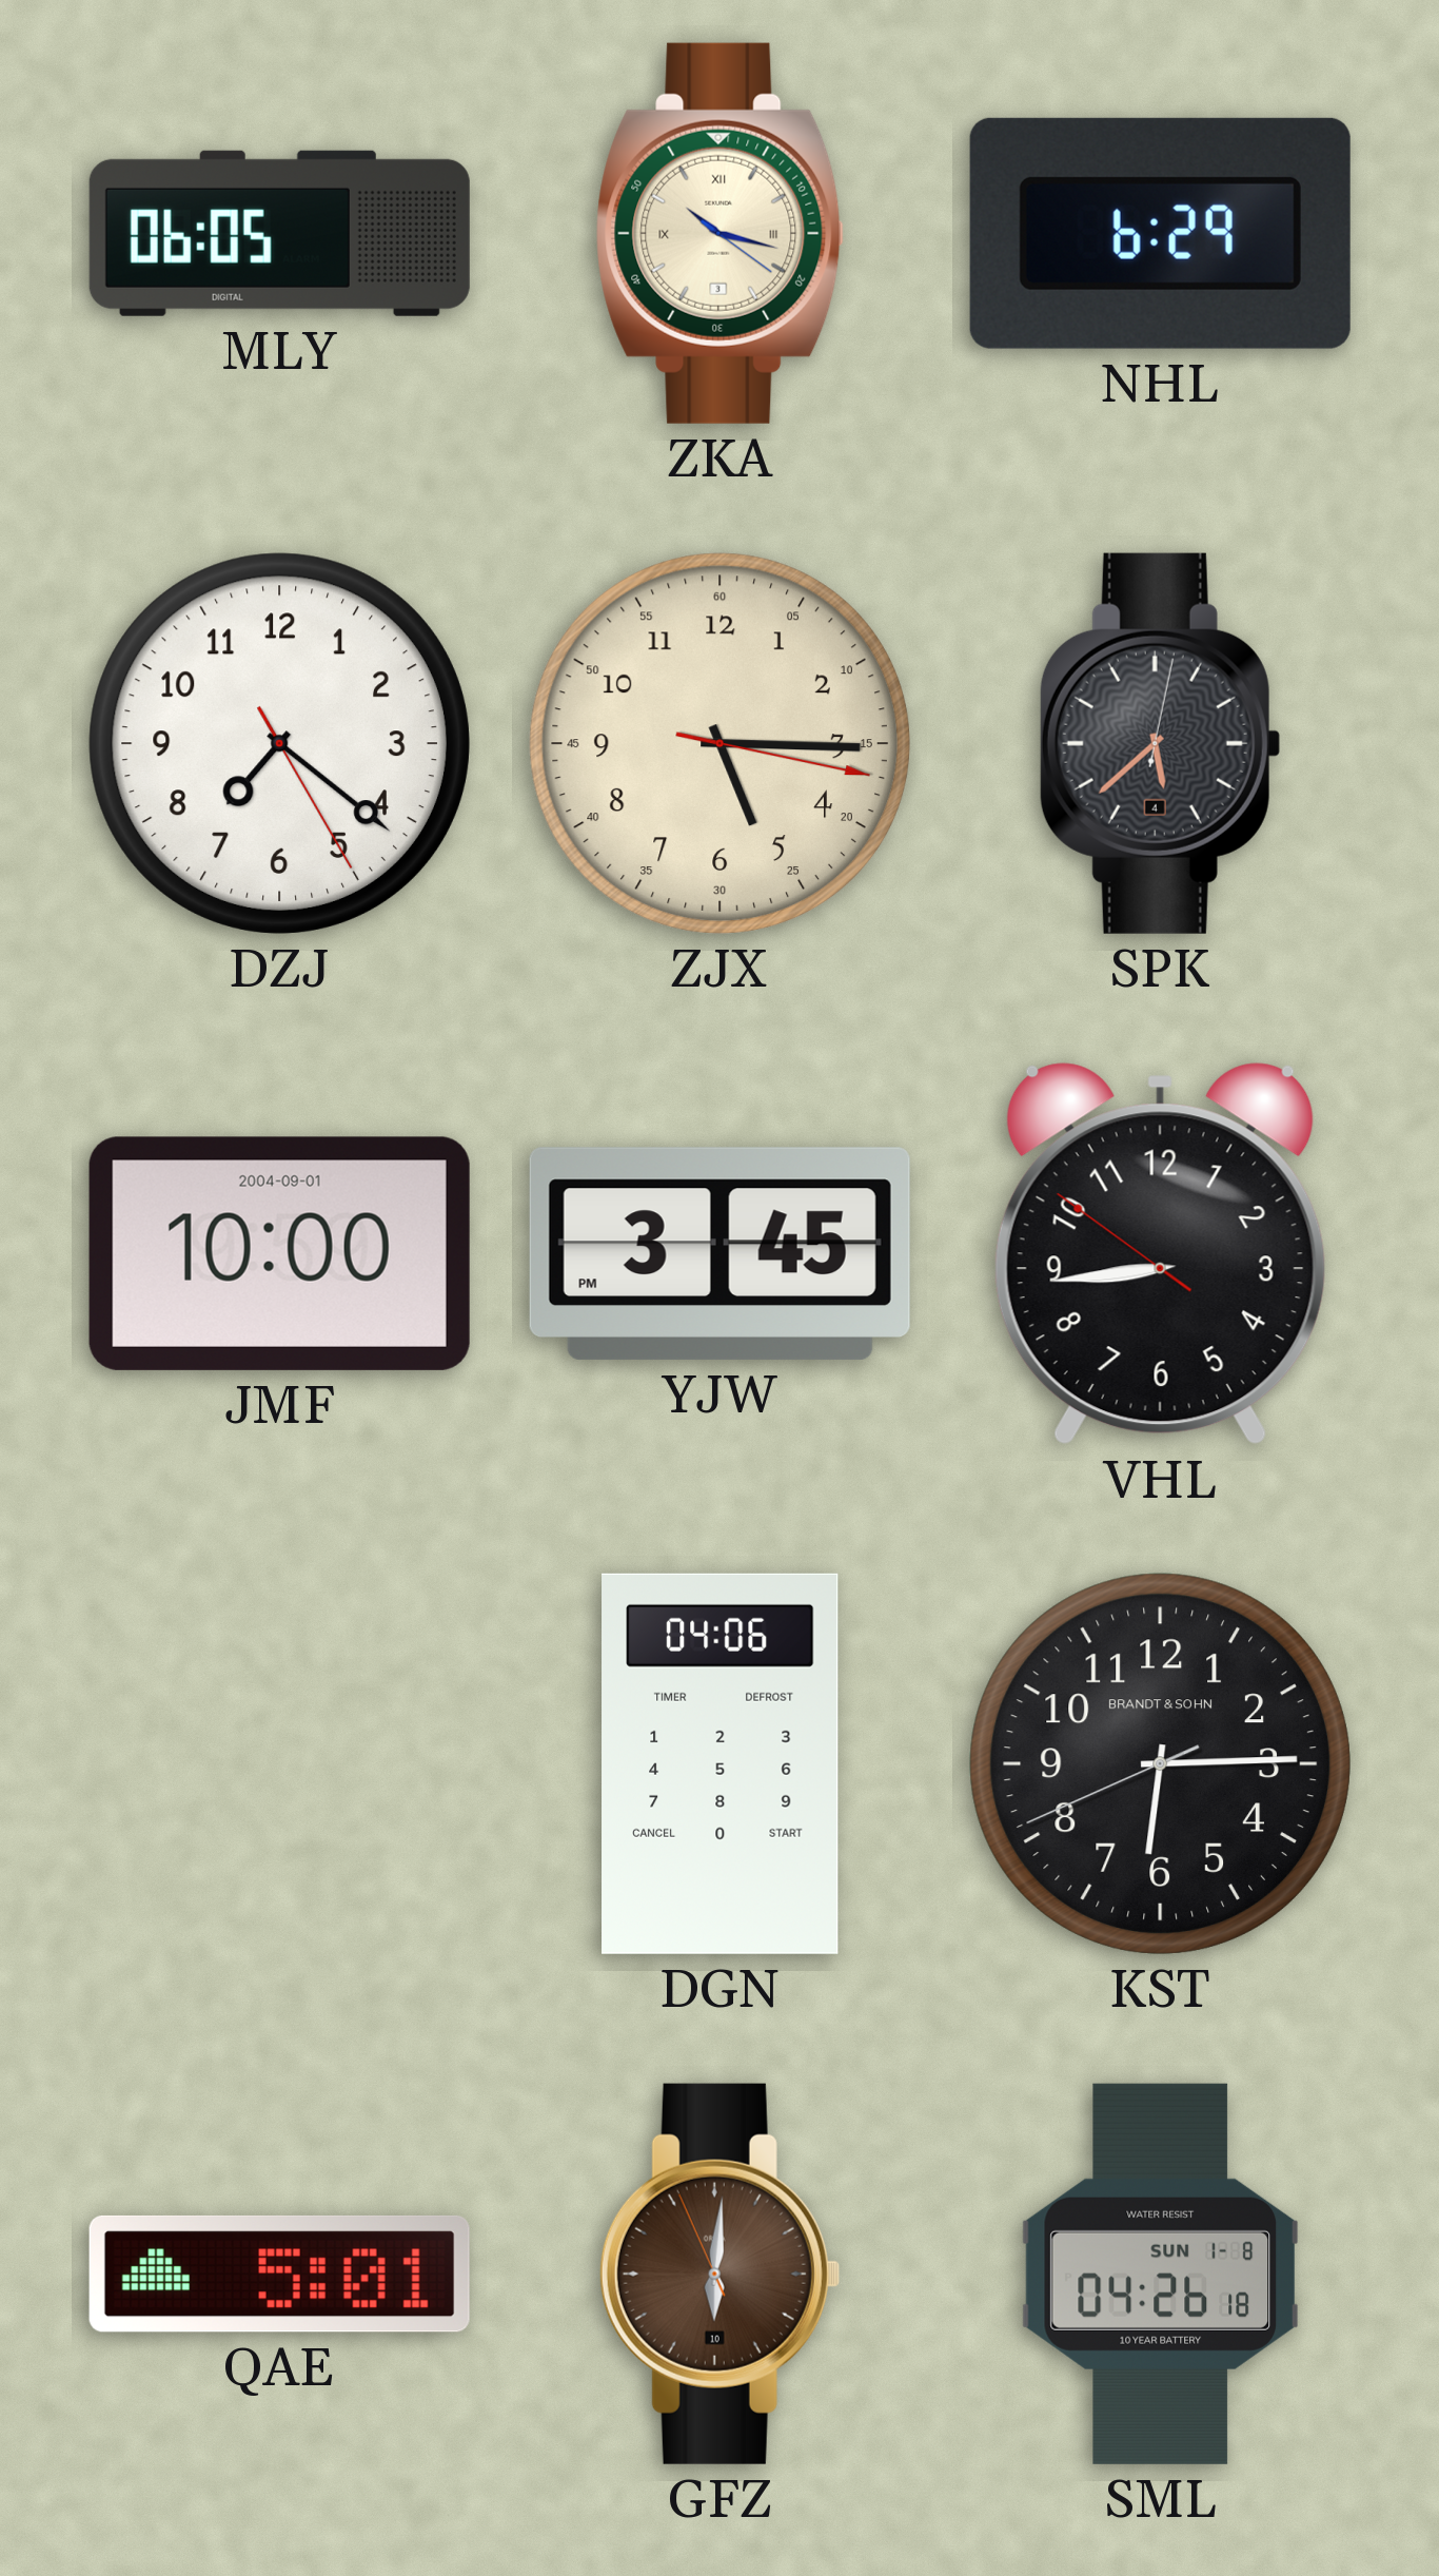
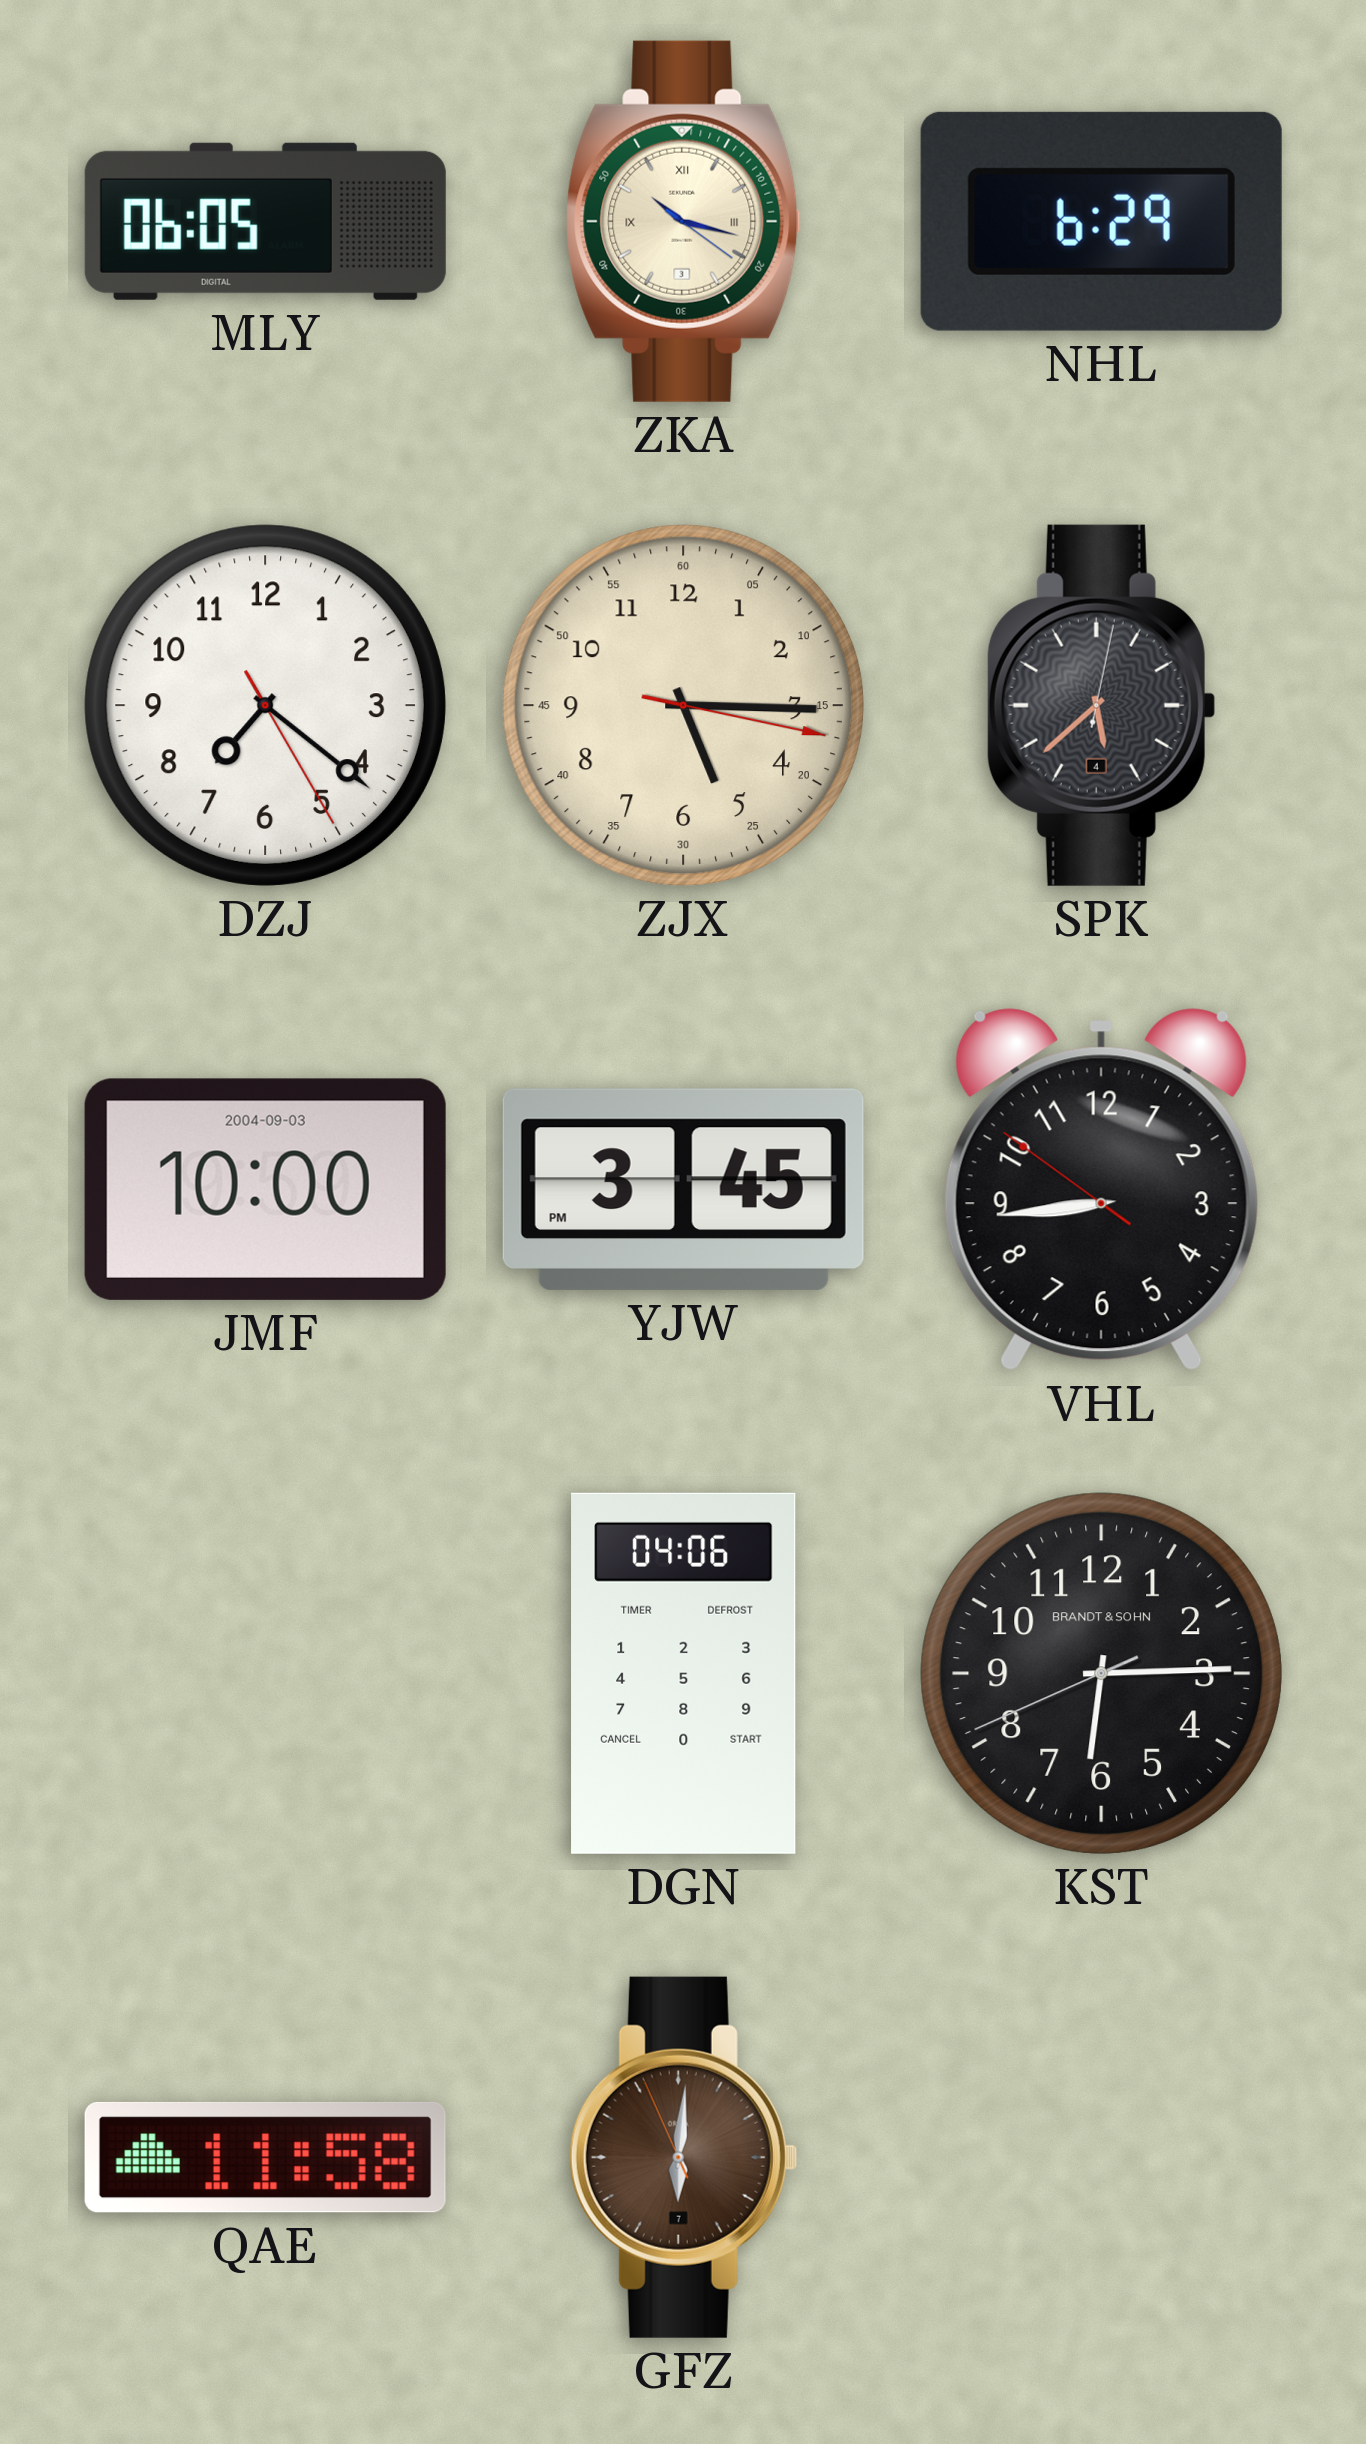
JMF date: 2004-09-01 -> 2004-09-03 (265, 1189)
QAE: 5:01 -> 11:58 (265, 2157)
GFZ date: 10 -> 7 (683, 2157)
SML: 04:26 -> none (1160, 2273)
